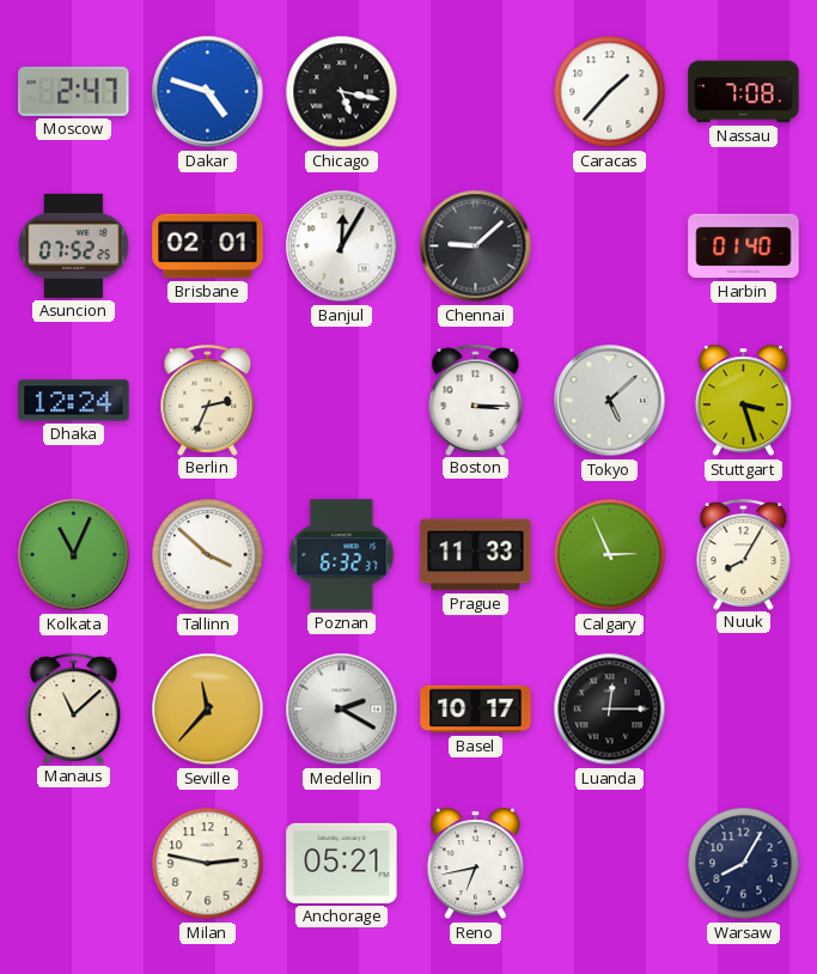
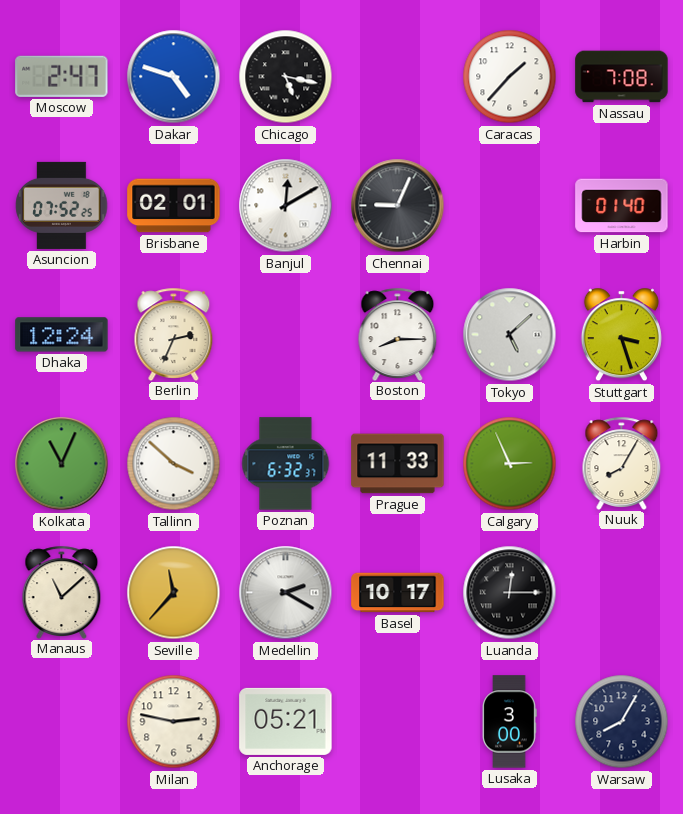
Banjul: 12:05 -> 12:10 (286, 206)
Chennai: 9:08 -> 9:04 (398, 206)
Boston: 3:15 -> 8:15 (398, 334)
Reno: 6:43 -> none (475, 864)
Lusaka: none -> 3:00 (509, 722)
